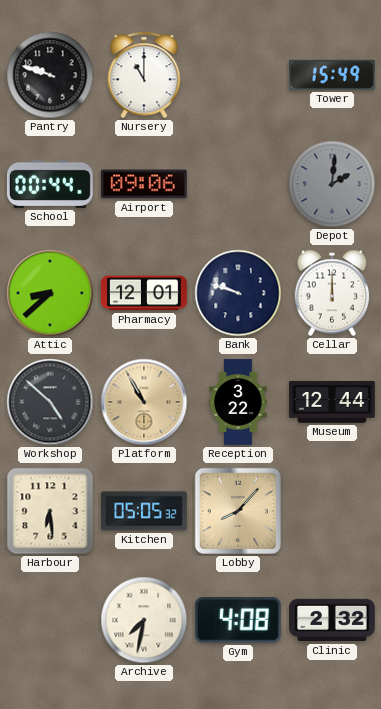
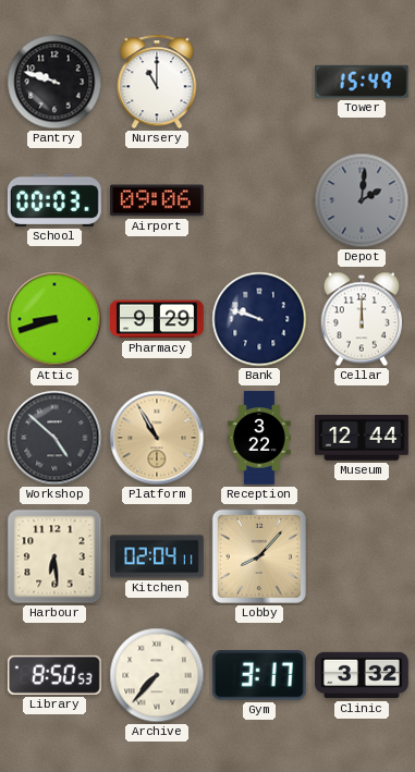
School: 00:44 -> 00:03 (54, 200)
Attic: 8:38 -> 8:42 (54, 319)
Pharmacy: 12:01 -> 9:29 (157, 319)
Kitchen: 05:05 -> 02:04 (158, 556)
Library: none -> 8:50 (54, 675)
Archive: 7:32 -> 7:37 (157, 675)
Gym: 4:08 -> 3:17 (259, 675)
Clinic: 2:32 -> 3:32 (362, 675)
